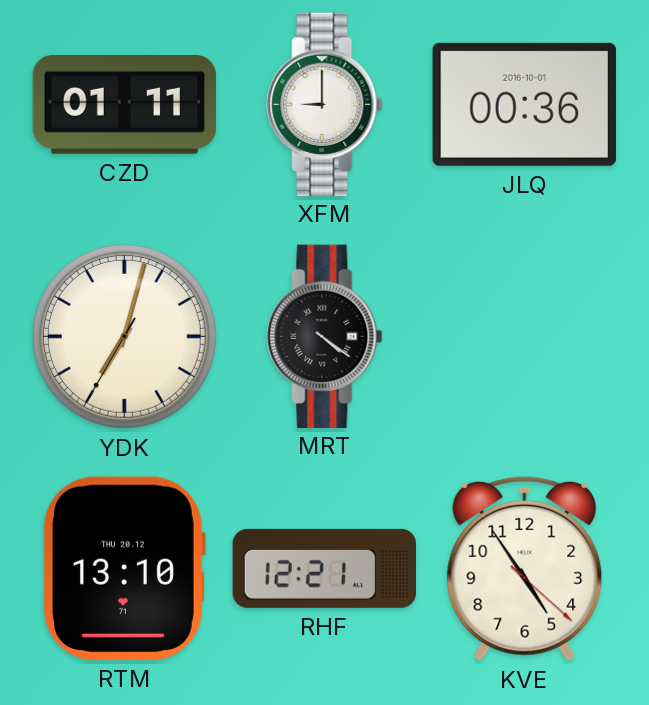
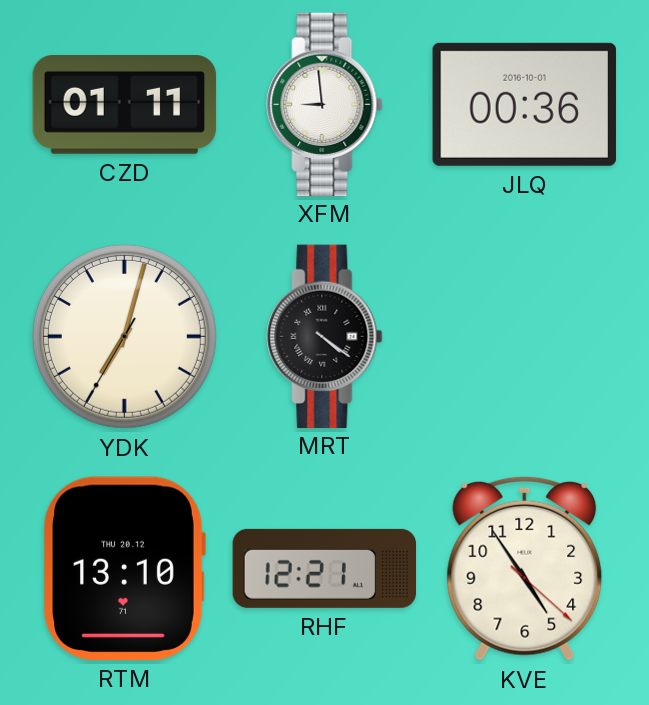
XFM: 9:00 -> 8:59 (325, 104)
